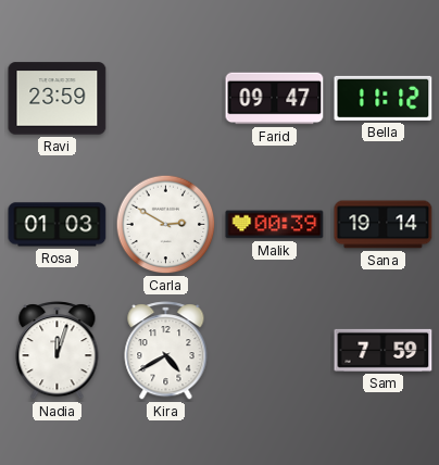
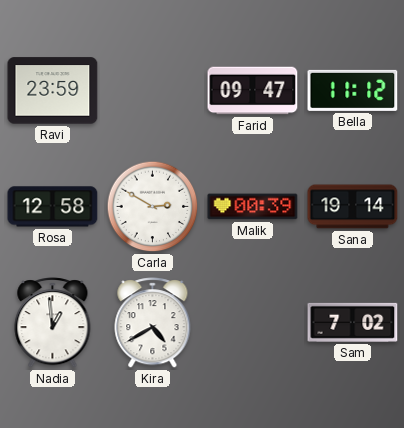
Rosa: 01:03 -> 12:58 (53, 207)
Nadia: 12:03 -> 12:59 (53, 323)
Sam: 7:59 -> 7:02 (353, 322)
